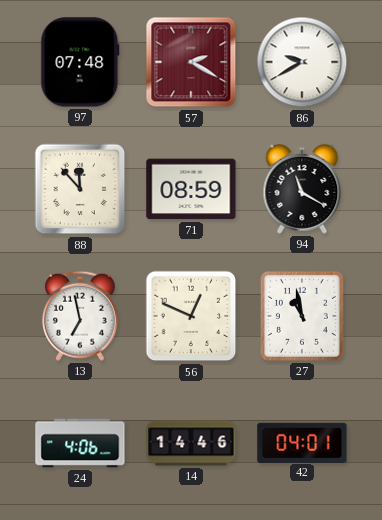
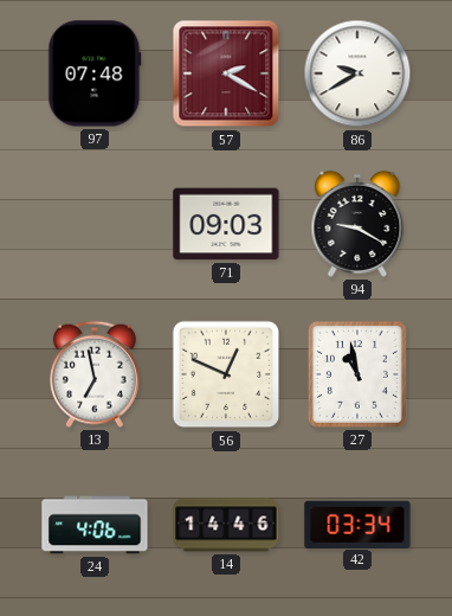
88: 11:53 -> none (80, 189)
71: 08:59 -> 09:03 (226, 224)
94: 11:20 -> 9:20 (357, 224)
42: 04:01 -> 03:34 (357, 524)
